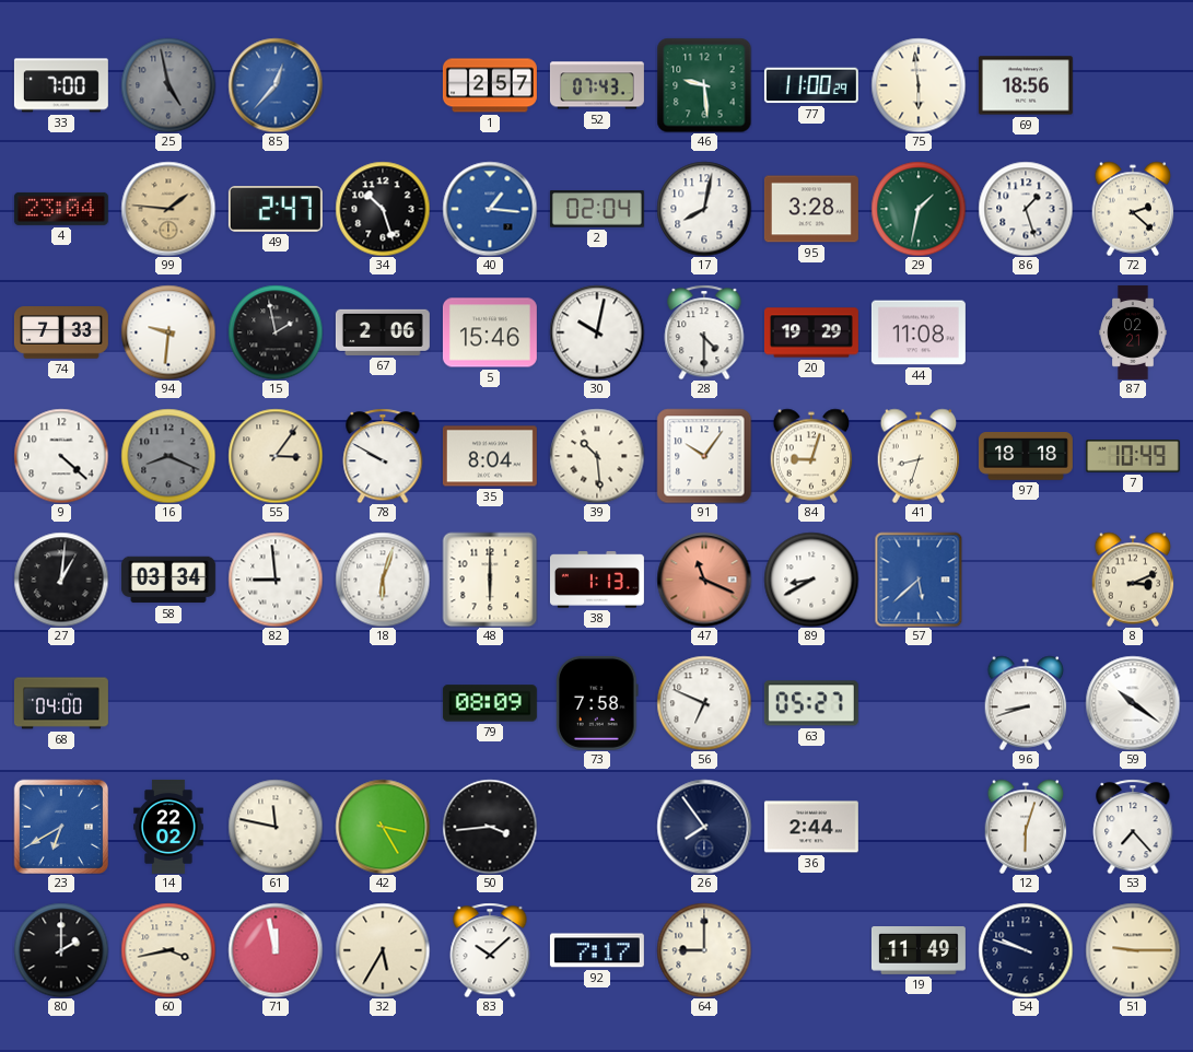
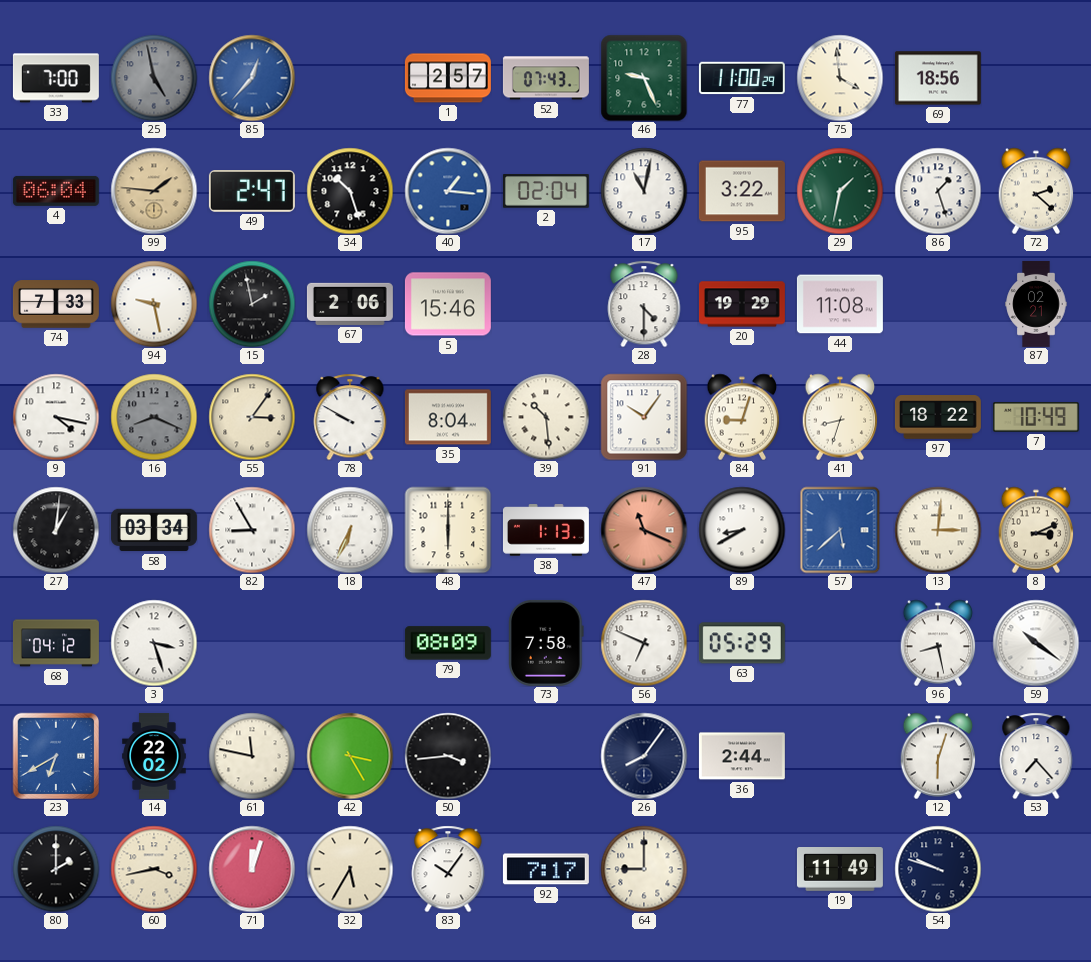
46: 9:29 -> 9:26 (644, 78)
75: 5:59 -> 3:59 (840, 78)
4: 23:04 -> 06:04 (56, 191)
17: 8:02 -> 11:02 (644, 191)
95: 3:28 -> 3:22 (742, 191)
94: 9:31 -> 9:28 (154, 304)
30: 10:02 -> none (597, 332)
9: 4:22 -> 4:17 (56, 417)
97: 18:18 -> 18:22 (938, 417)
82: 8:59 -> 8:55 (252, 530)
18: 6:03 -> 6:34 (350, 530)
13: none -> 3:01 (938, 530)
68: 04:00 -> 04:12 (56, 643)
3: none -> 3:27 (154, 643)
63: 05:27 -> 05:29 (742, 643)
96: 8:42 -> 8:28 (938, 643)
26: 7:54 -> 8:06 (644, 756)
71: 11:58 -> 12:03 (252, 869)
83: 10:08 -> 10:06 (448, 869)
51: 9:15 -> none (1133, 950)
